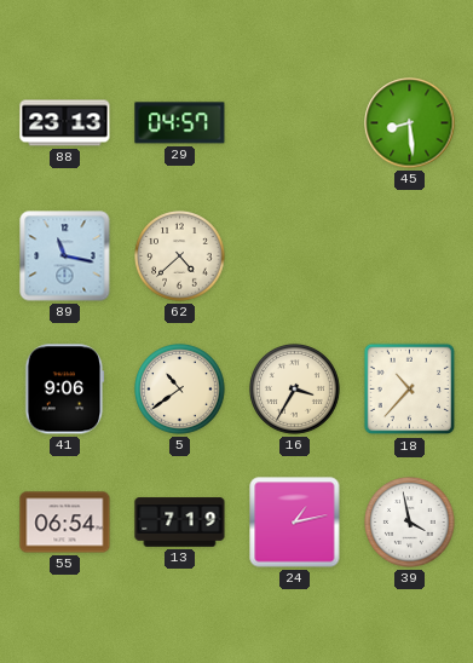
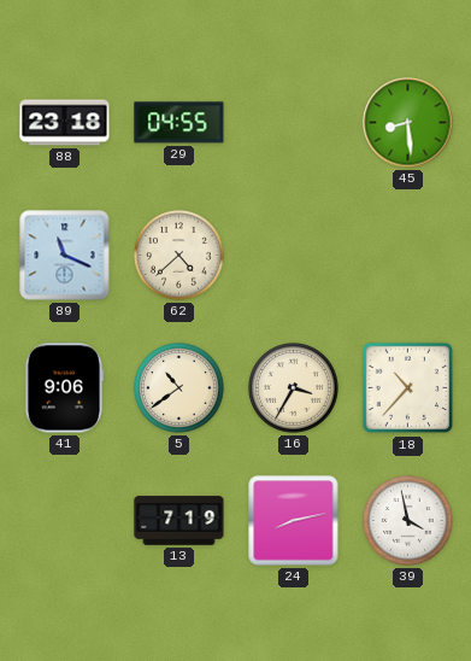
88: 23:13 -> 23:18 (65, 123)
29: 04:57 -> 04:55 (179, 123)
89: 11:17 -> 11:19 (65, 256)
55: 06:54 -> none (65, 523)
24: 1:13 -> 8:13 (294, 521)
